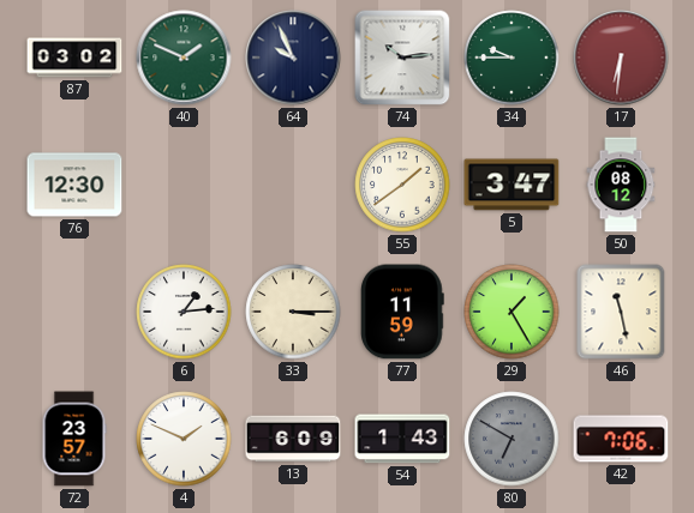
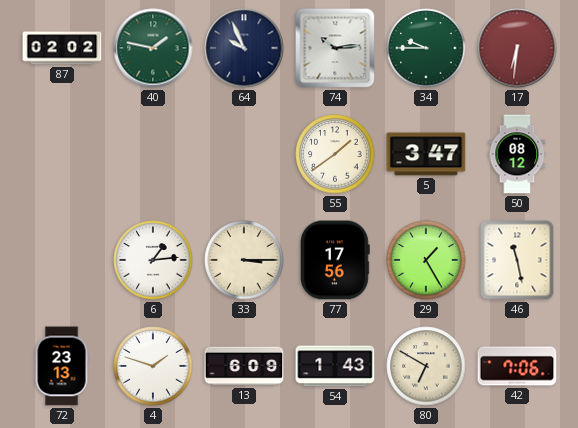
87: 03:02 -> 02:02 (62, 48)
40: 1:49 -> 1:47 (153, 48)
76: 12:30 -> none (74, 185)
77: 11:59 -> 17:56 (335, 260)
72: 23:57 -> 23:13 (62, 366)
4: 1:49 -> 1:48 (153, 366)
80 dial: grey -> cream (426, 366)
